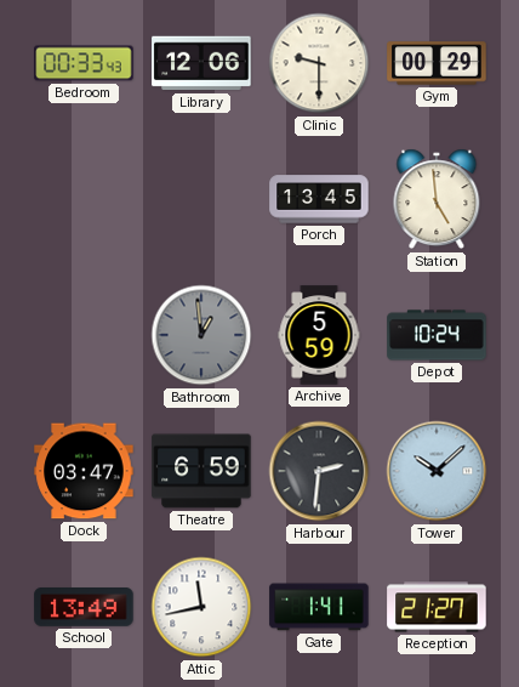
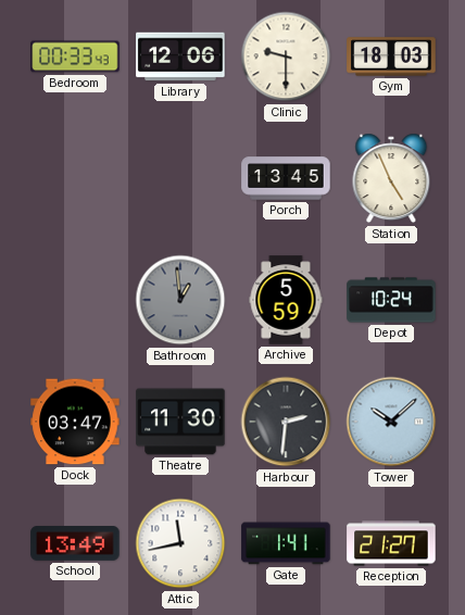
Gym: 00:29 -> 18:03 (391, 57)
Station: 4:59 -> 4:56 (391, 178)
Theatre: 6:59 -> 11:30 (180, 422)
